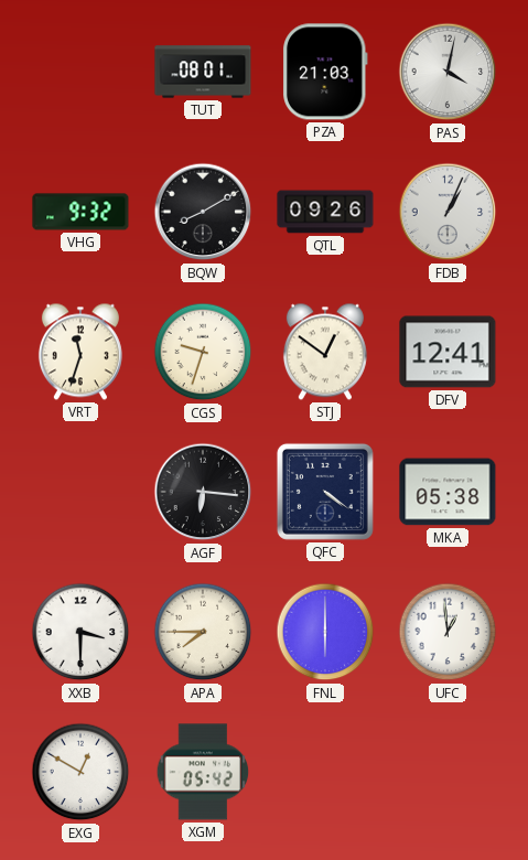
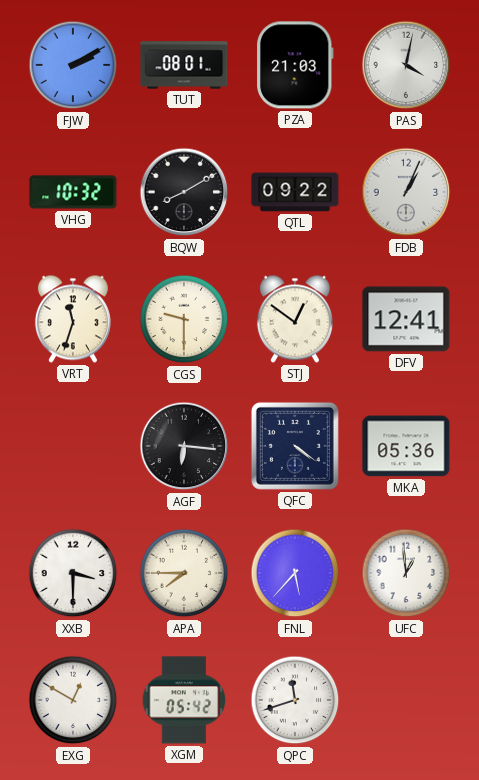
FJW: none -> 2:10 (73, 65)
VHG: 9:32 -> 10:32 (73, 192)
QTL: 09:26 -> 09:22 (295, 192)
CGS: 9:33 -> 9:30 (184, 319)
MKA: 05:38 -> 05:36 (406, 446)
FNL: 6:00 -> 5:37 (295, 573)
QPC: none -> 11:42 (295, 700)
